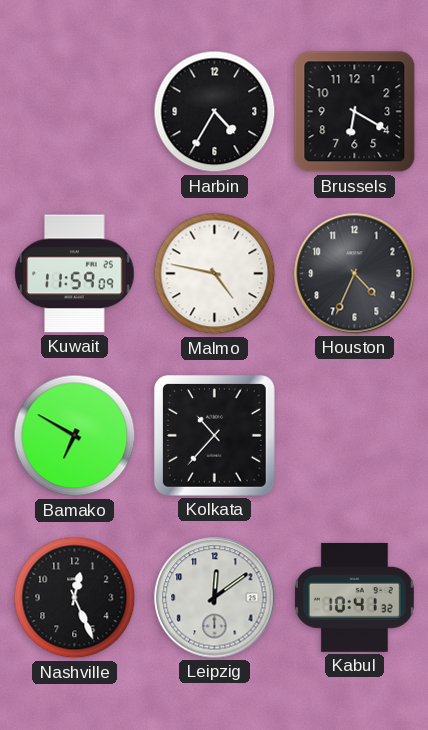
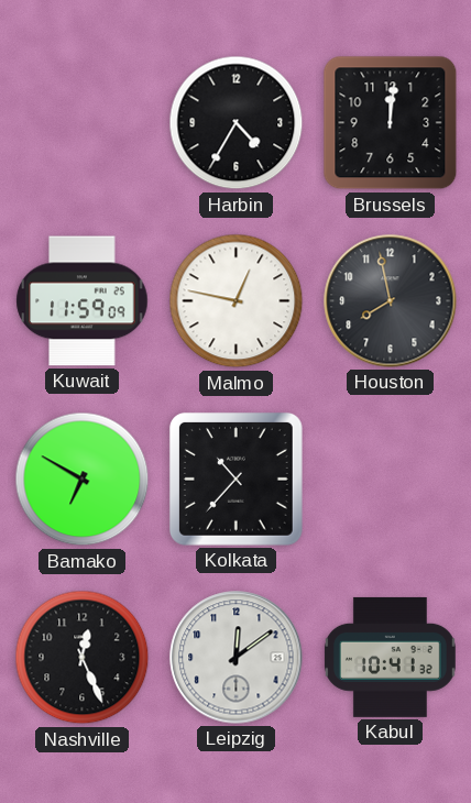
Brussels: 6:20 -> 12:01 (391, 123)
Malmo: 4:47 -> 12:47 (237, 301)
Houston: 4:34 -> 7:58 (391, 301)
